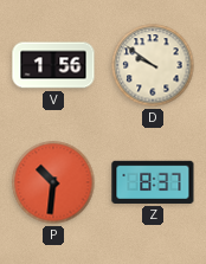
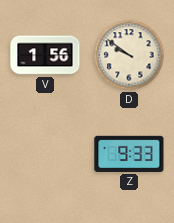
P: 10:31 -> none (53, 182)
Z: 8:37 -> 9:33 (129, 154)
